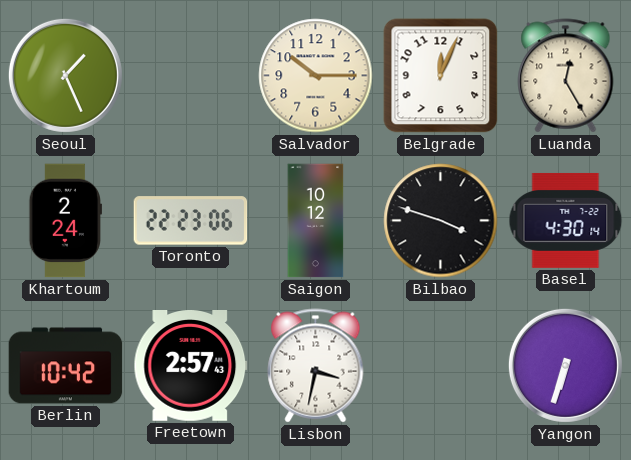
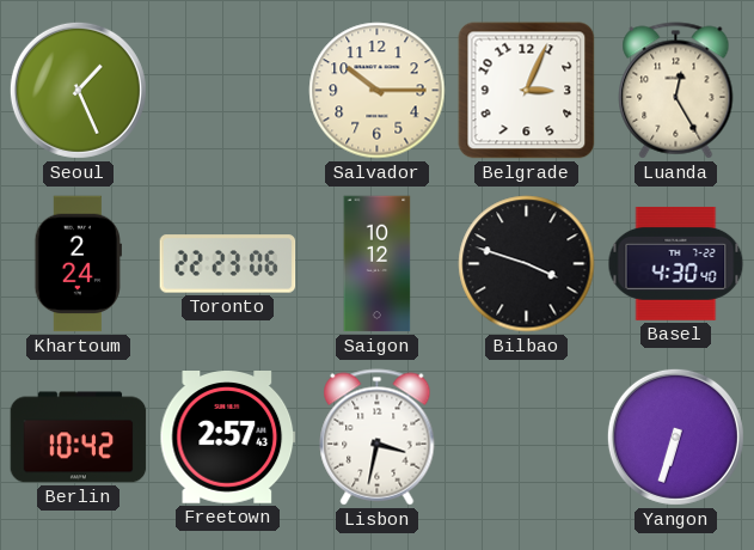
Belgrade: 12:04 -> 3:04 (527, 91)
Basel: 4:30:14 -> 4:30:40 (676, 263)
